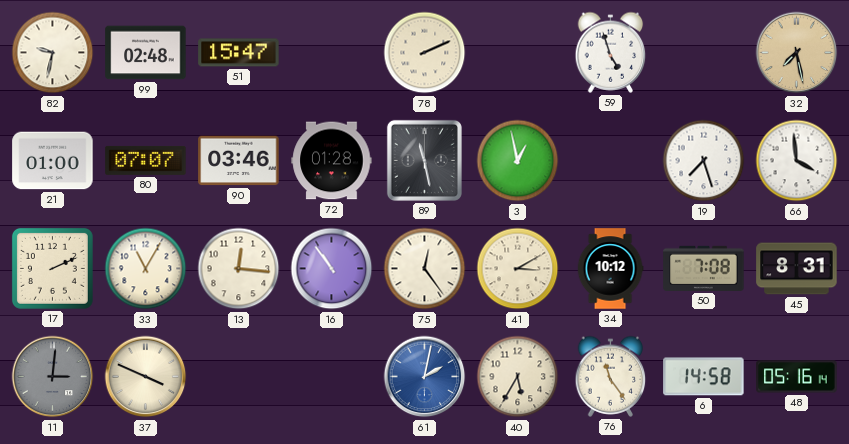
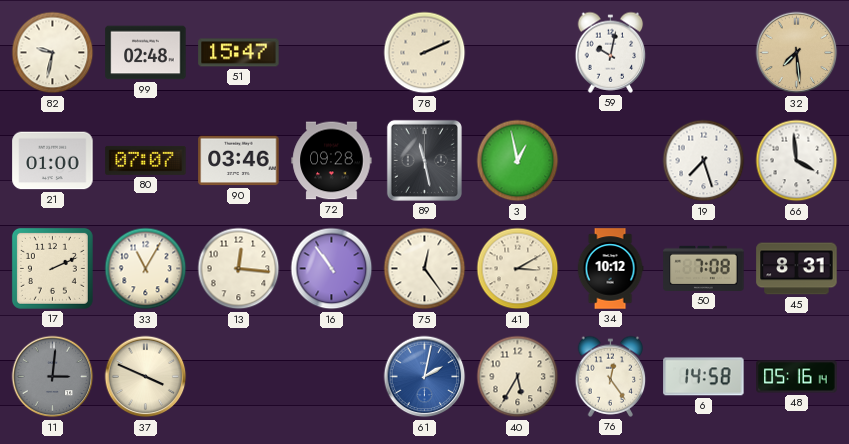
59: 4:57 -> 10:02 (611, 52)
32: 7:28 -> 7:29 (797, 53)
72: 01:28 -> 09:28 (332, 161)
76: 11:24 -> 12:24 (611, 376)
